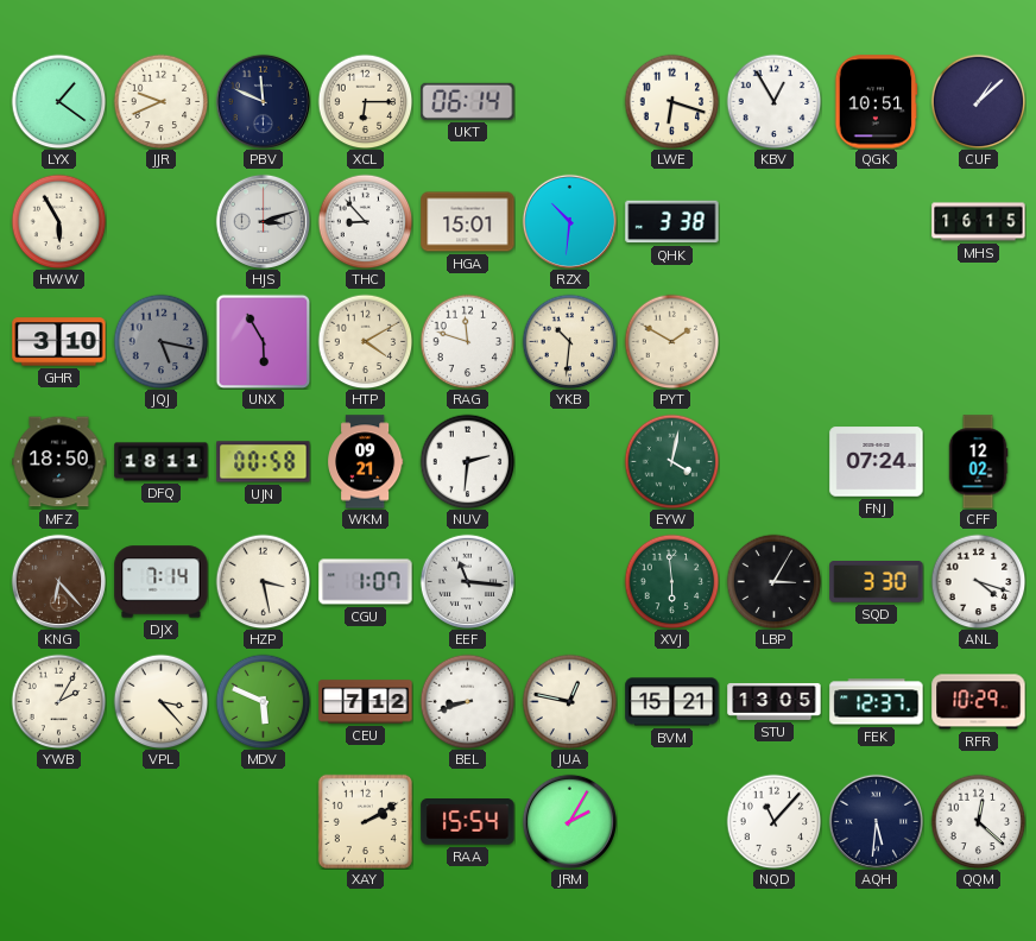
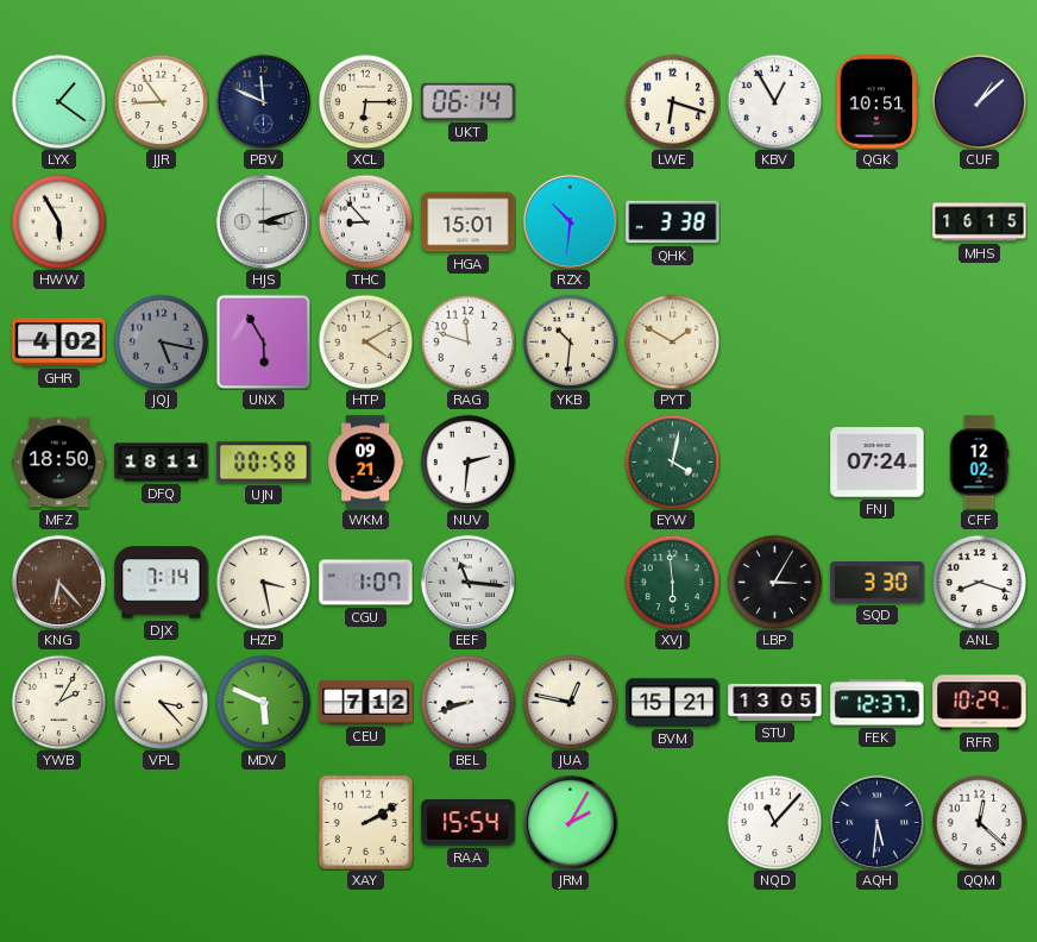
JJR: 9:41 -> 8:54 (161, 101)
GHR: 3:10 -> 4:02 (59, 343)
ANL: 4:18 -> 8:18 (979, 582)
